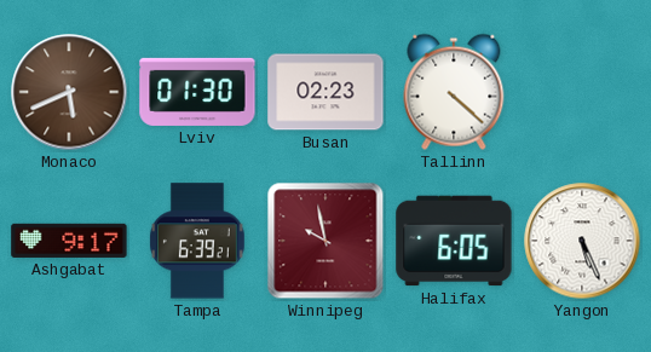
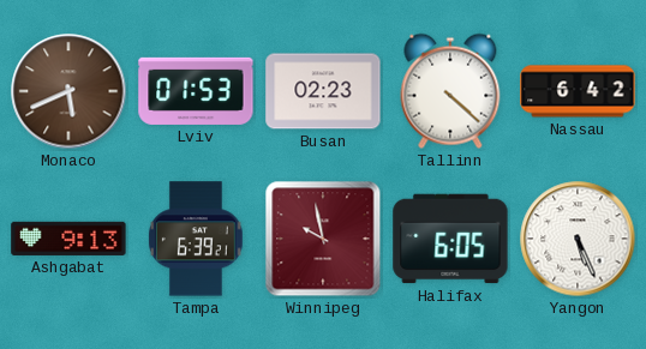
Lviv: 01:30 -> 01:53 (196, 91)
Nassau: none -> 6:42 (578, 91)
Ashgabat: 9:17 -> 9:13 (68, 239)
